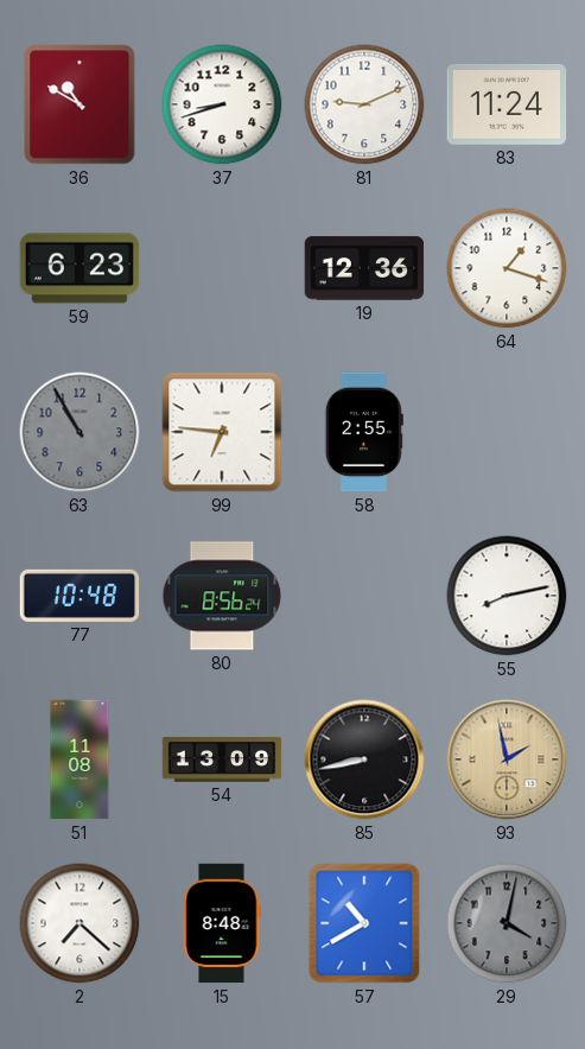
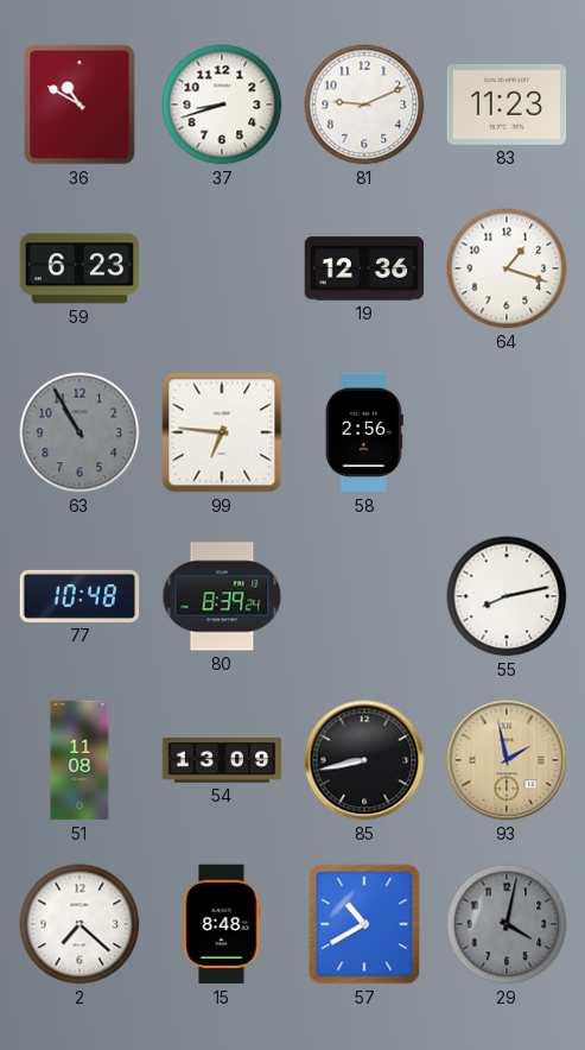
83: 11:24 -> 11:23 (507, 105)
58: 2:55 -> 2:56 (364, 432)
80: 8:56 -> 8:39 (222, 596)
